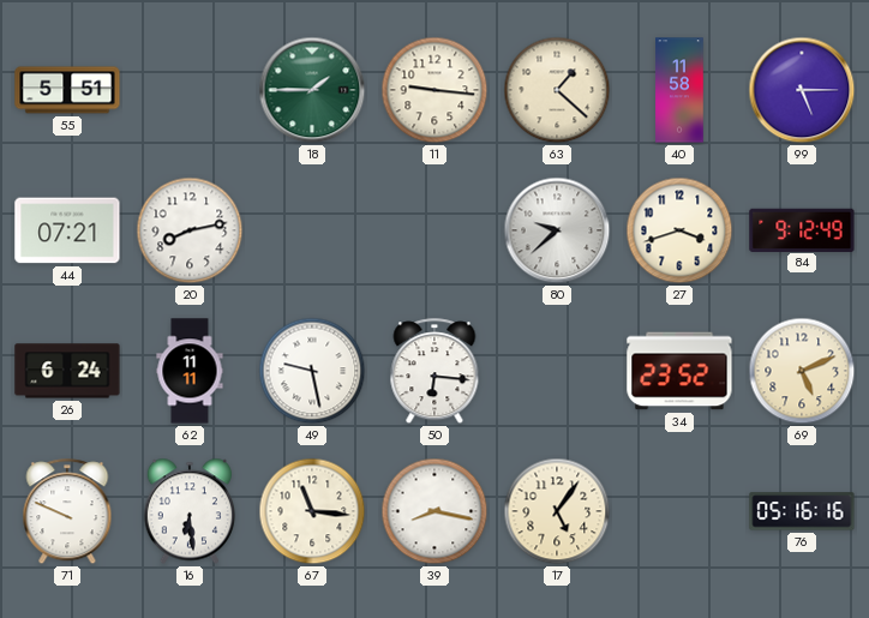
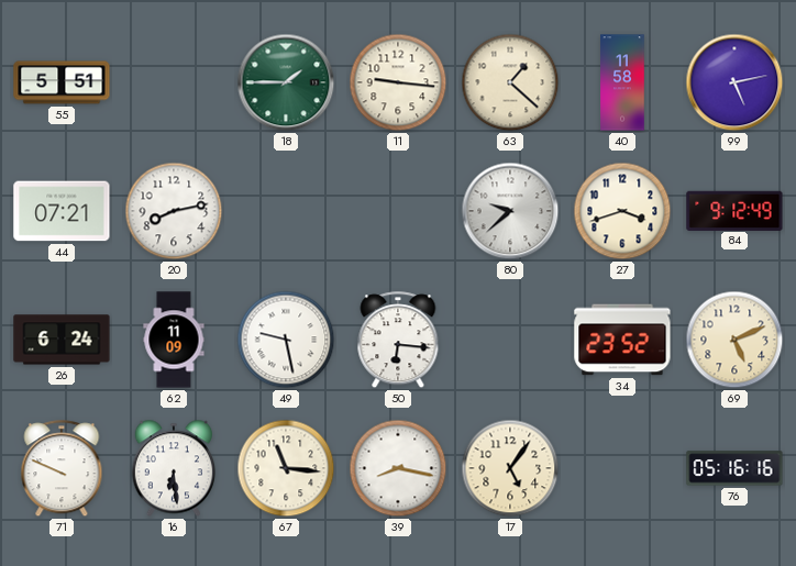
99: 5:15 -> 5:13 (734, 82)
62: 11:11 -> 11:09 (174, 340)
